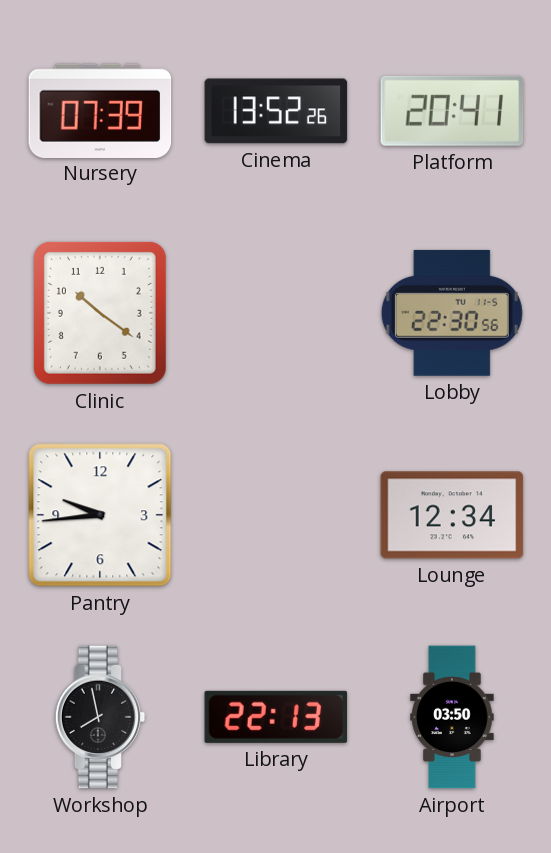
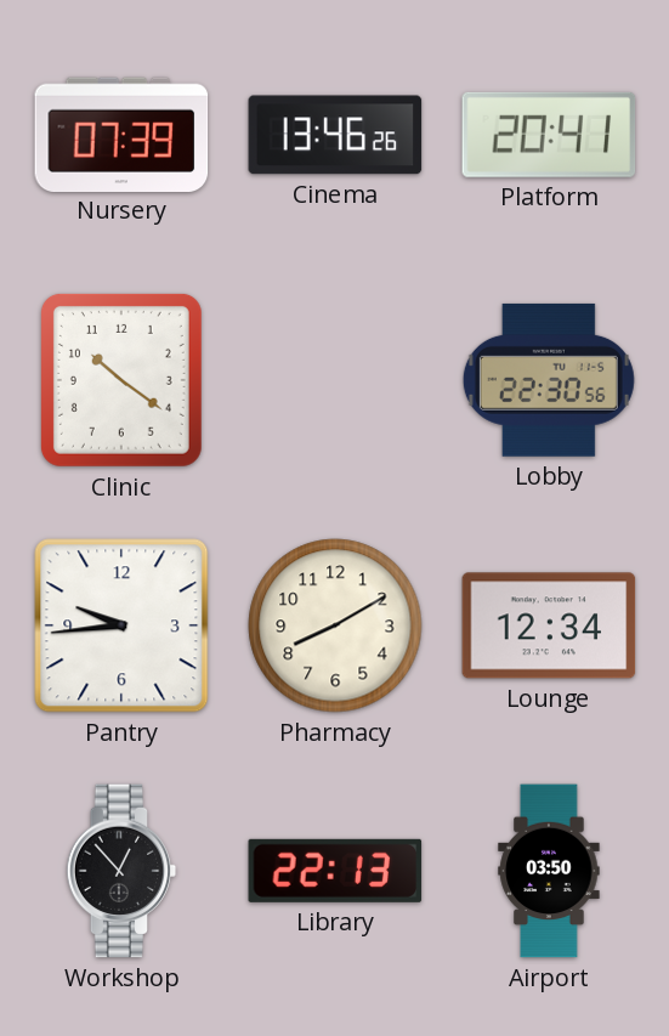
Cinema: 13:52 -> 13:46 (335, 135)
Pharmacy: none -> 8:10 (335, 625)
Workshop: 7:58 -> 12:53 (121, 871)
